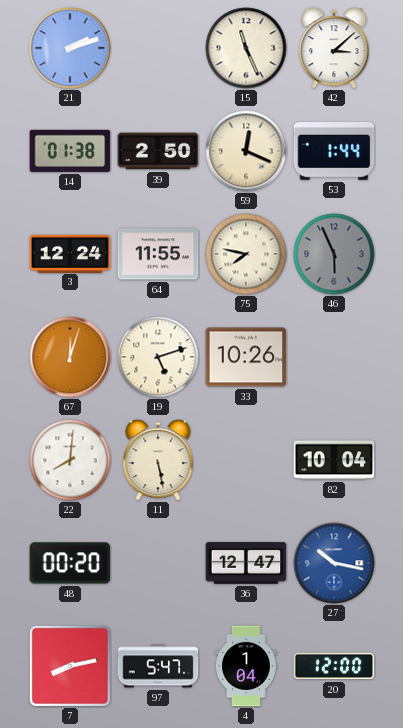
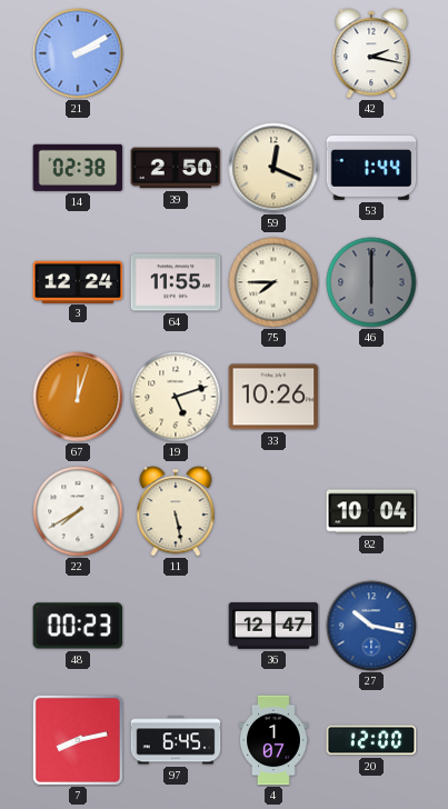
21: 2:12 -> 2:10 (78, 53)
15: 11:26 -> none (246, 48)
42: 3:08 -> 2:17 (371, 53)
14: 01:38 -> 02:38 (78, 168)
75: 7:47 -> 7:45 (273, 282)
46: 5:56 -> 6:00 (371, 282)
22: 8:01 -> 7:40 (78, 511)
48: 00:20 -> 00:23 (78, 626)
97: 5:47 -> 6:45 (176, 740)
4: 1:04 -> 1:07 (273, 740)
